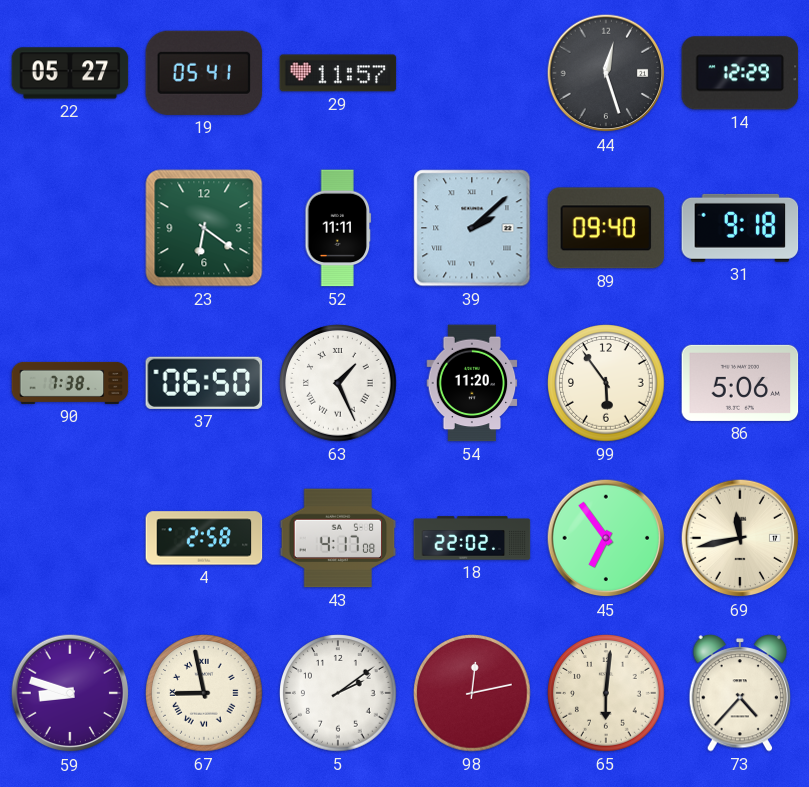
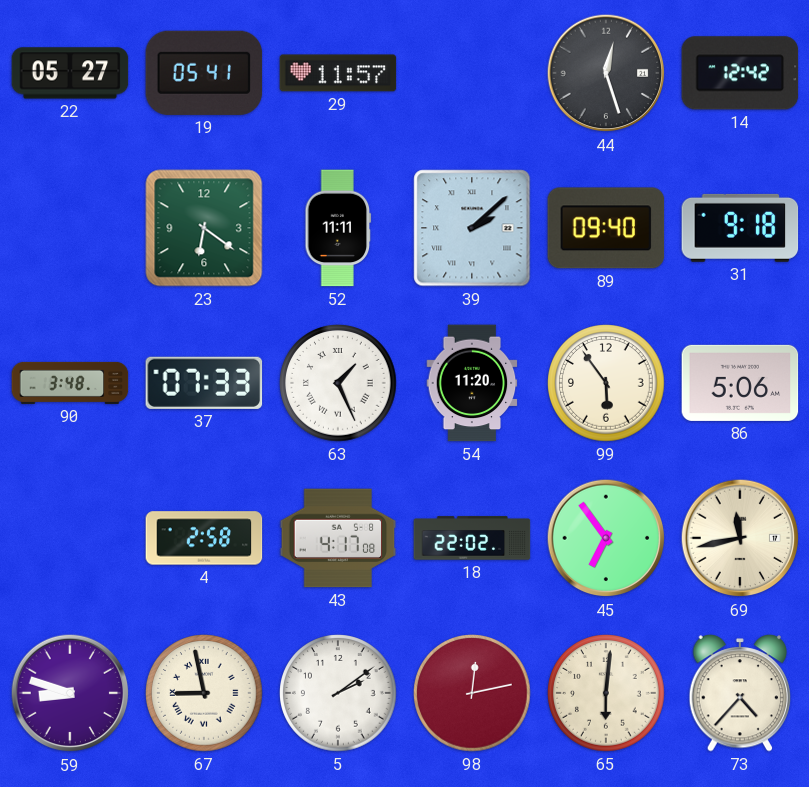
14: 12:29 -> 12:42 (740, 73)
90: 7:38 -> 3:48 (70, 383)
37: 06:50 -> 07:33 (204, 383)
